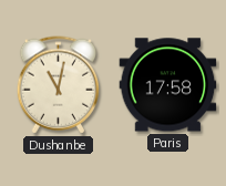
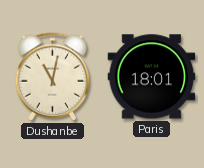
Paris: 17:58 -> 18:01 (152, 77)
